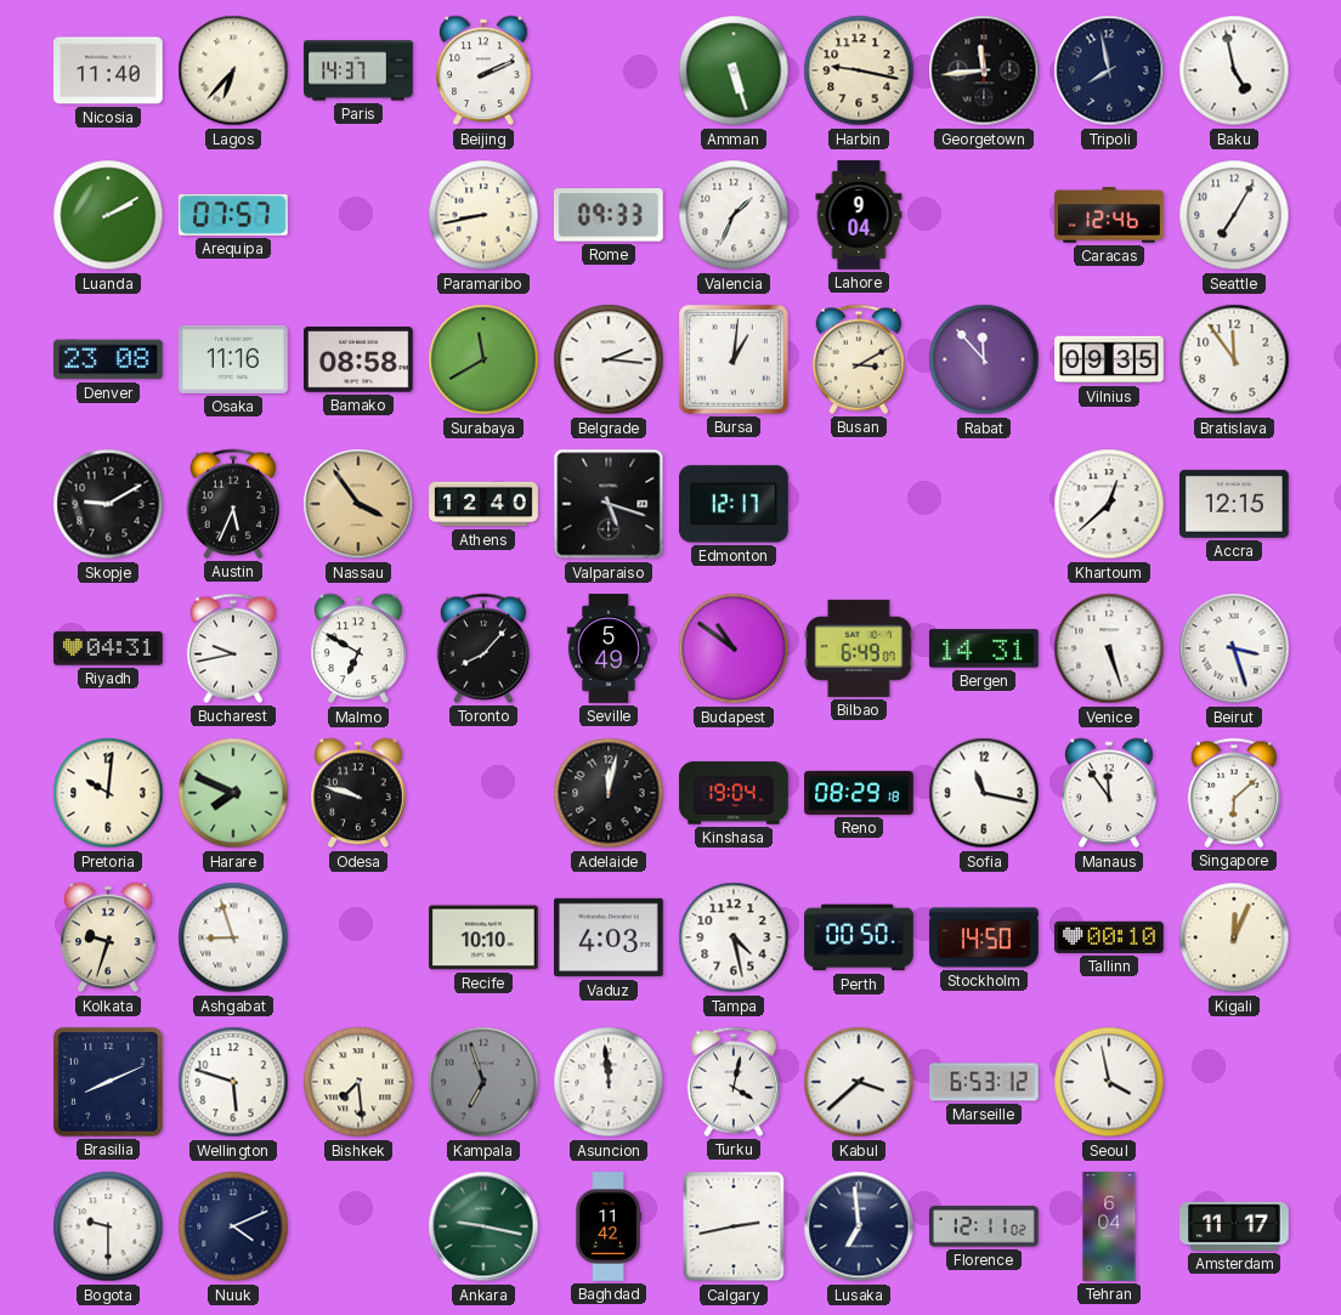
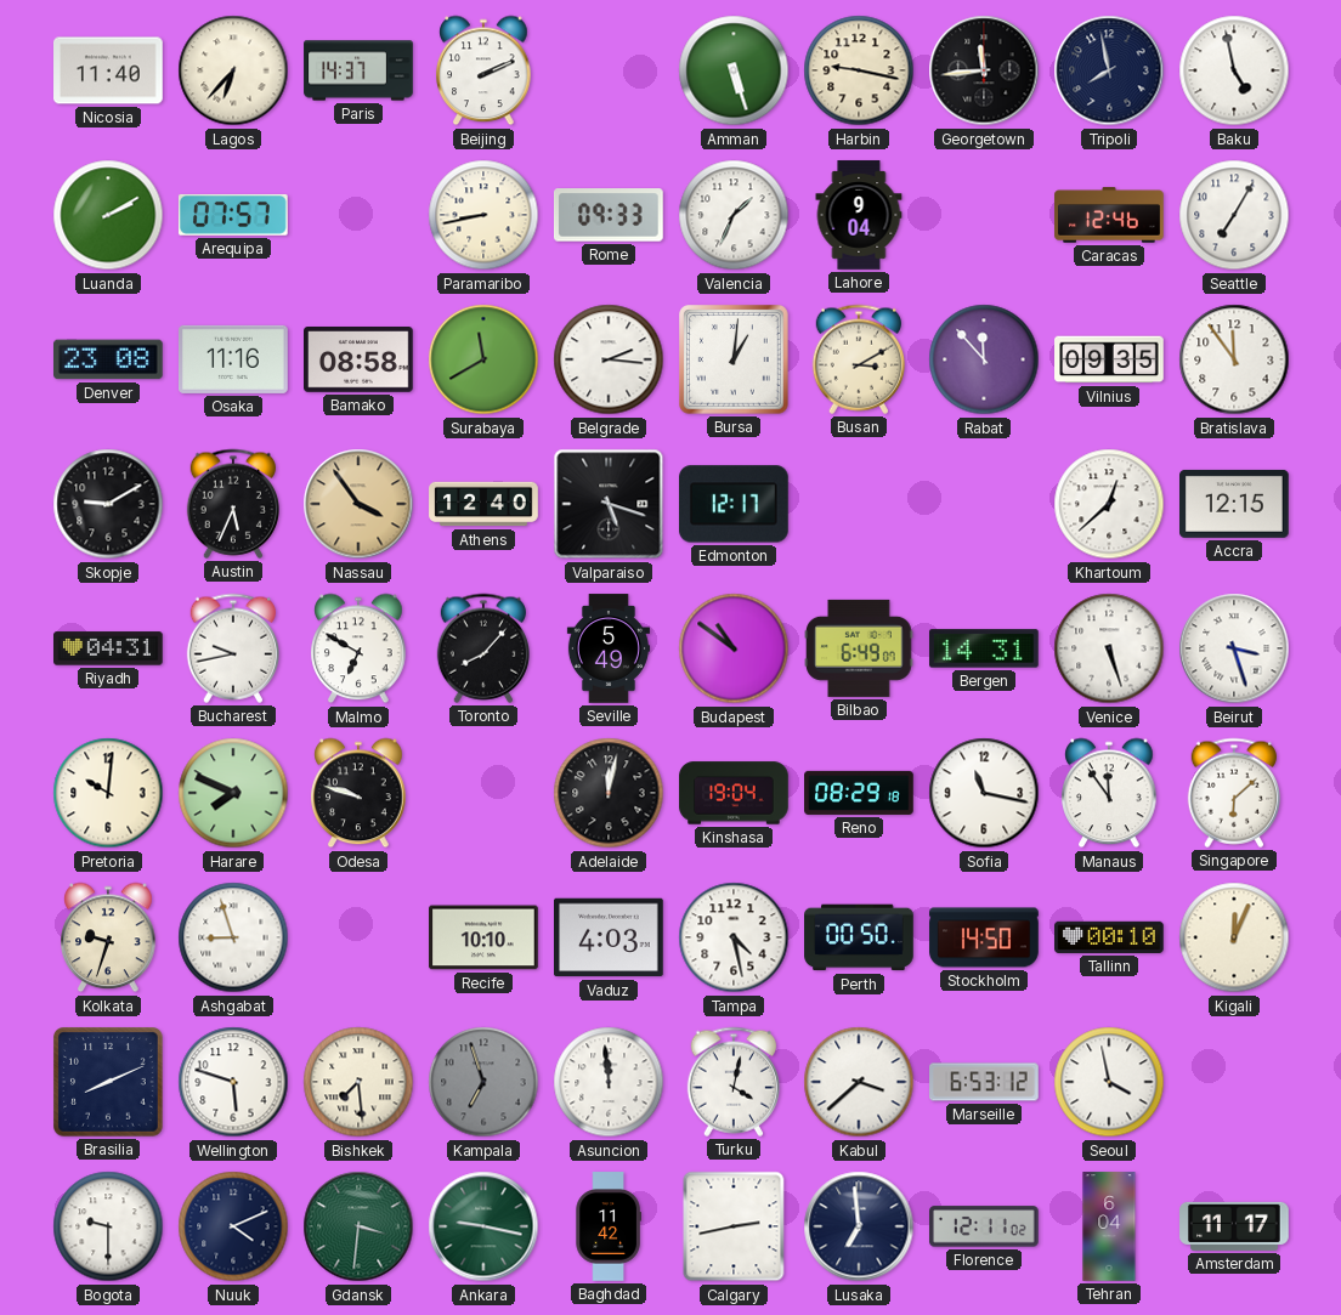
Gdansk: none -> 3:31 (358, 1226)
